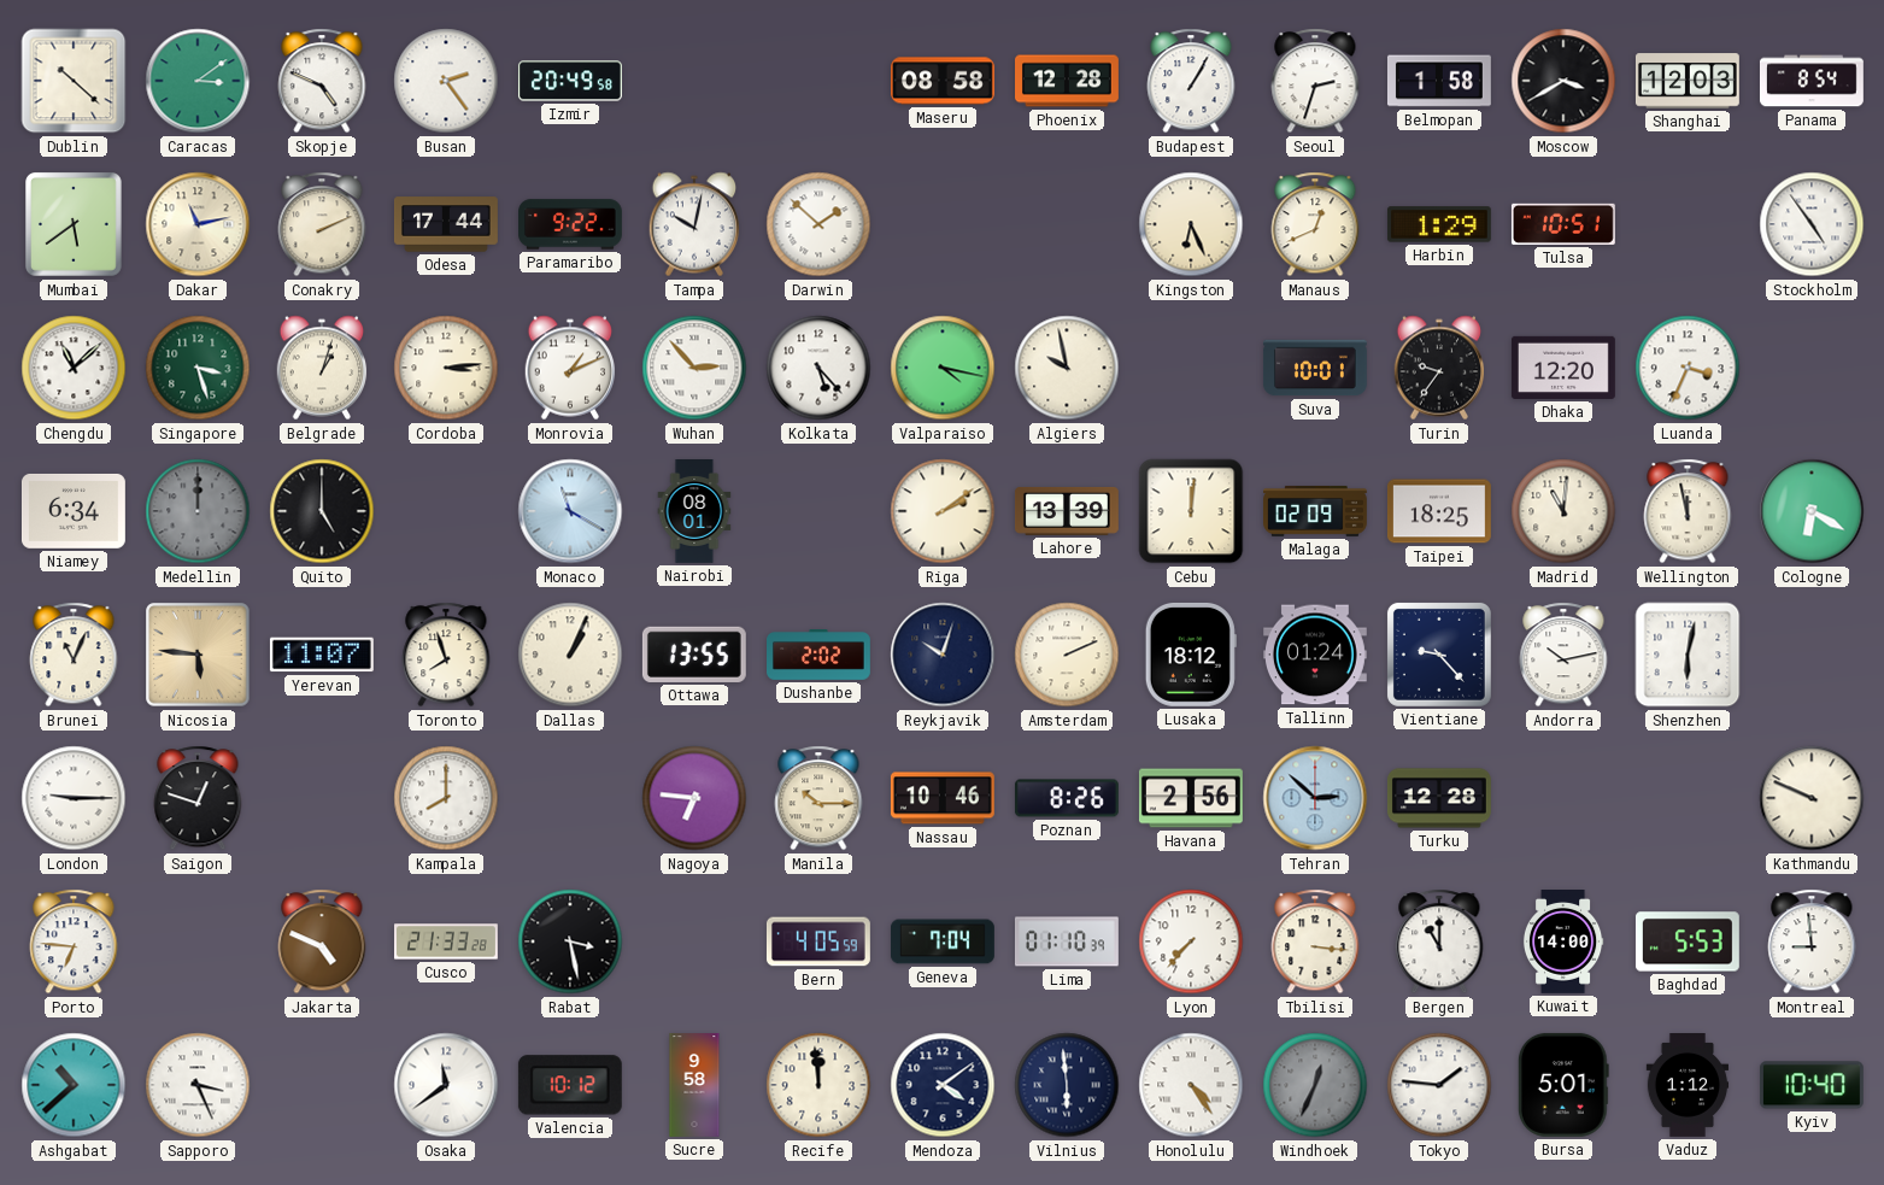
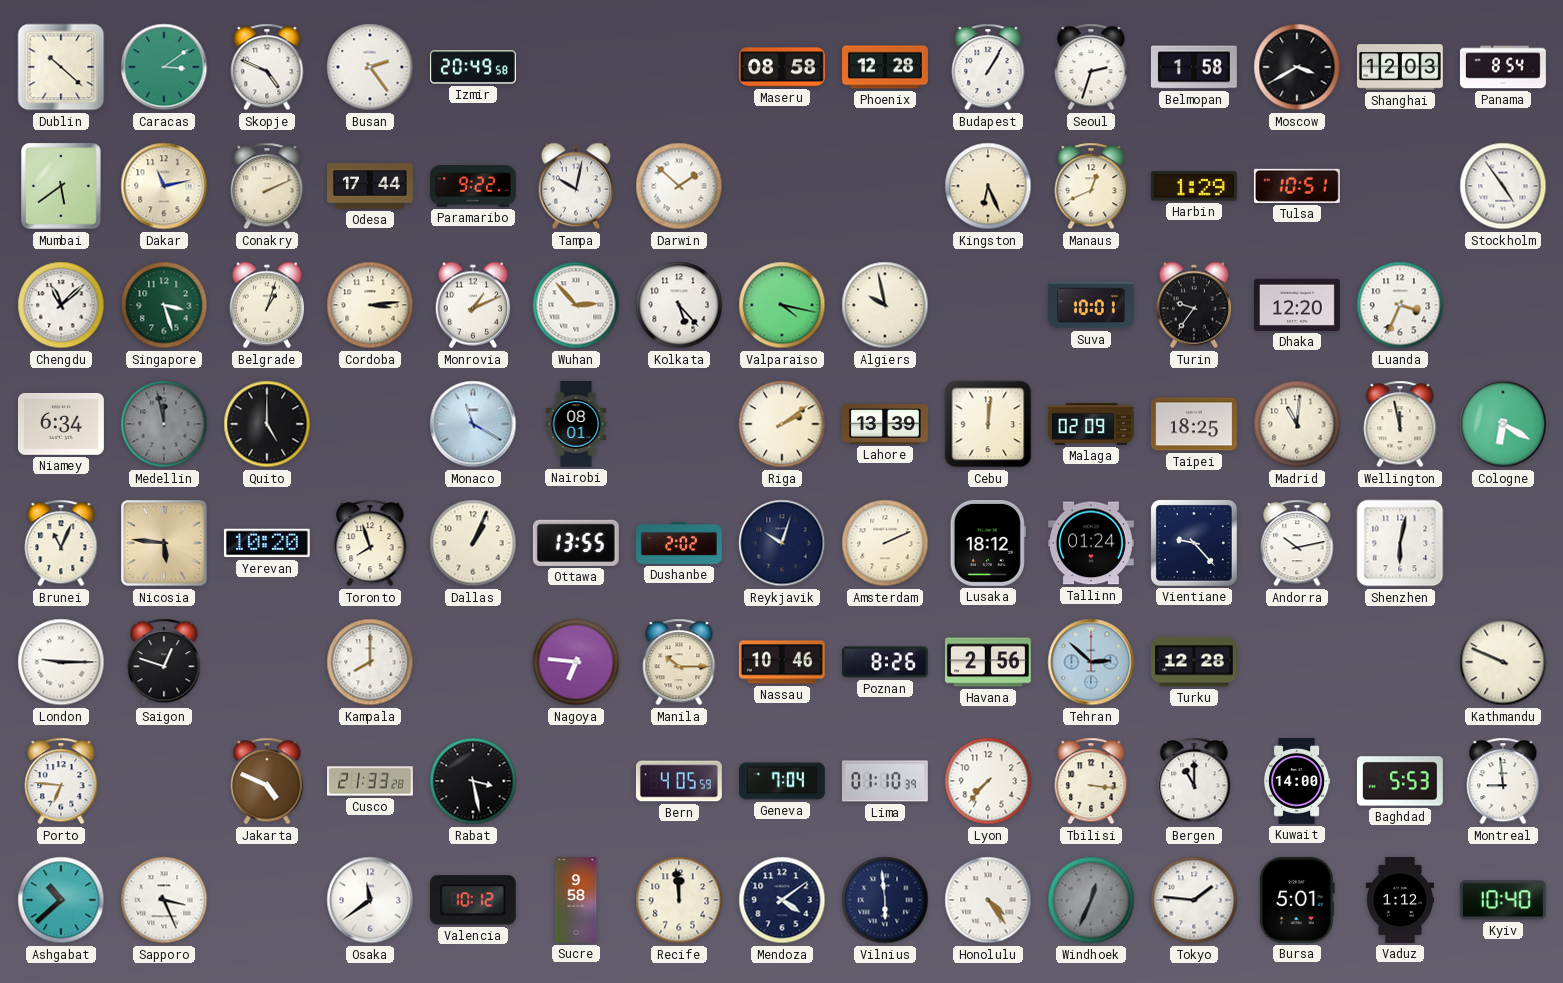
Medellin: 12:00 -> 11:58 (164, 424)
Yerevan: 11:07 -> 10:20 (267, 543)
